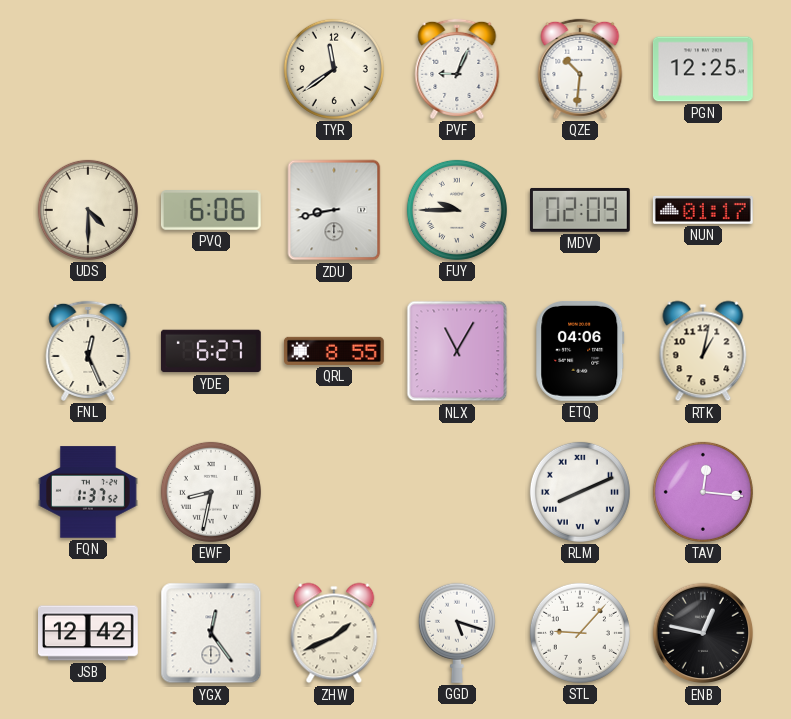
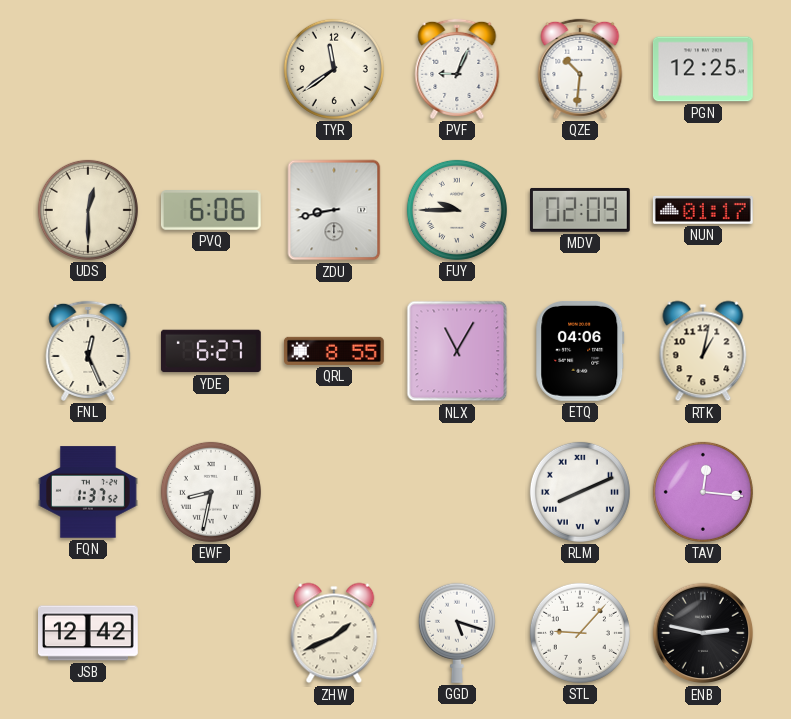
UDS: 4:30 -> 12:30 (88, 210)
YGX: 12:24 -> none (211, 633)
ENB: 12:47 -> 2:47 (703, 633)
